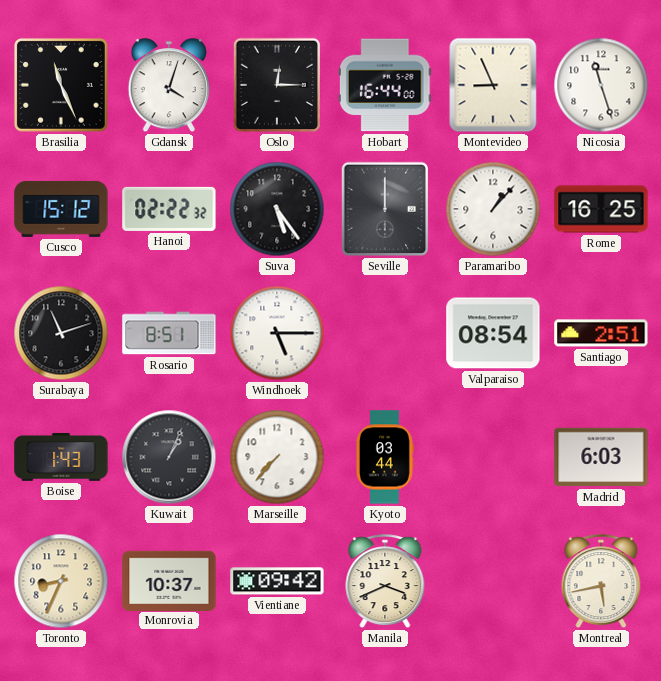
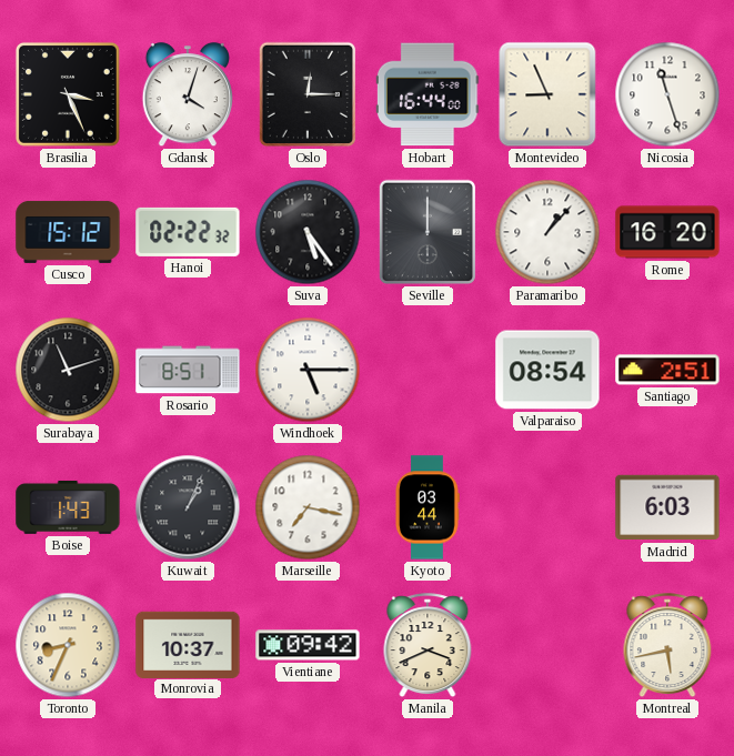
Brasilia: 11:26 -> 3:26 (68, 94)
Rome: 16:25 -> 16:20 (667, 232)
Marseille: 7:37 -> 7:17 (308, 507)
